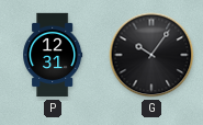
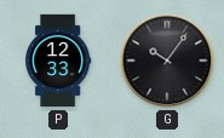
P: 12:31 -> 12:33 (58, 61)
